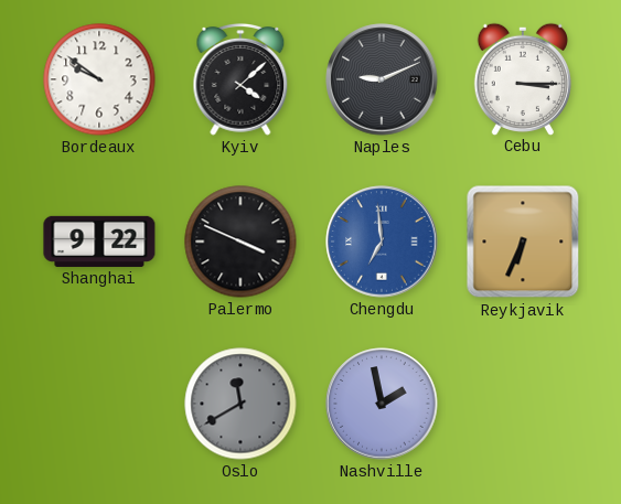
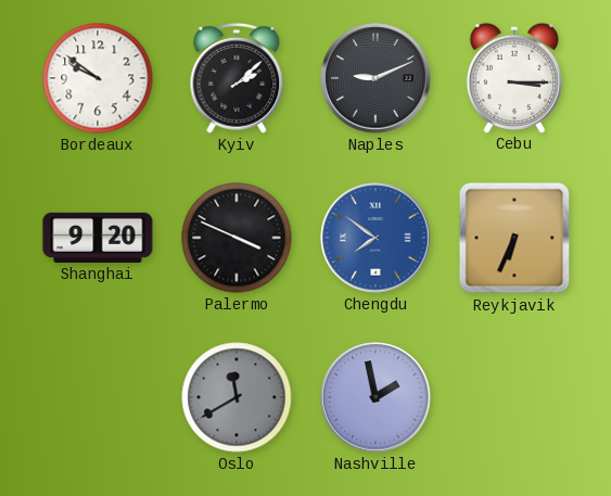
Kyiv: 4:08 -> 2:08 (237, 79)
Shanghai: 9:22 -> 9:20 (98, 238)
Chengdu: 6:59 -> 7:51 (375, 238)
